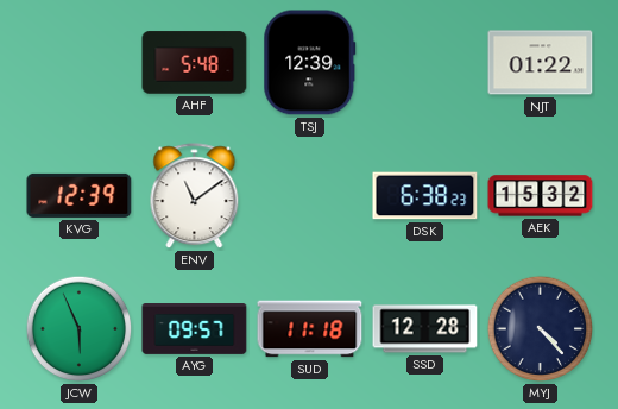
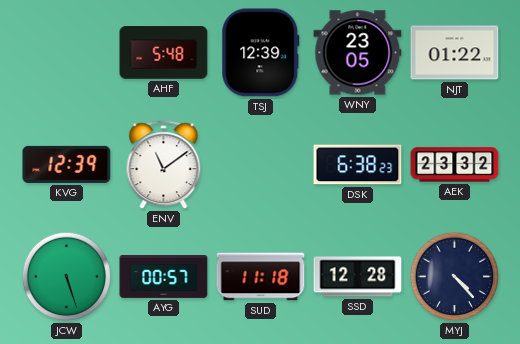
WNY: none -> 23:05 (358, 53)
AEK: 15:32 -> 23:32 (455, 165)
JCW: 5:56 -> 5:27 (67, 277)
AYG: 09:57 -> 00:57 (164, 277)
